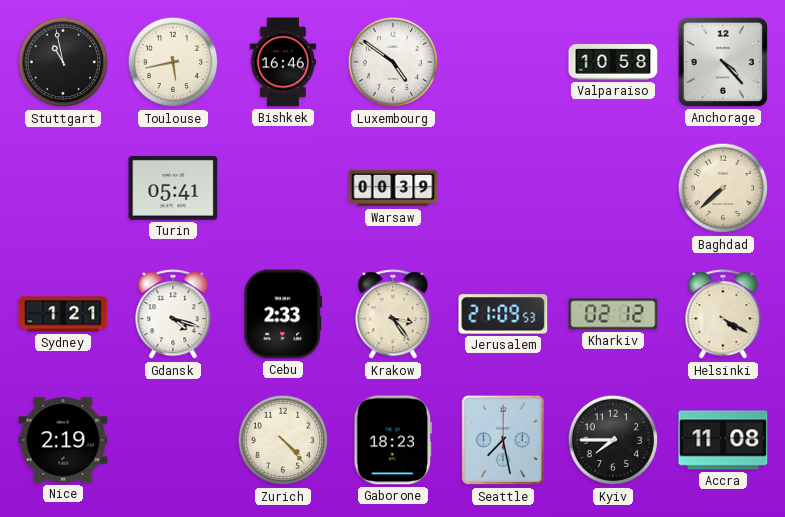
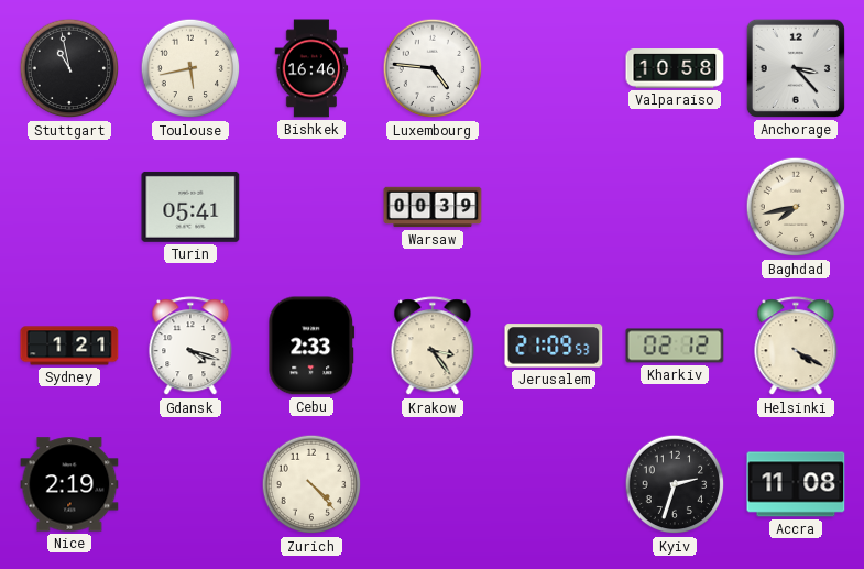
Luxembourg: 4:51 -> 4:46 (433, 68)
Anchorage: 4:23 -> 3:23 (796, 68)
Baghdad: 7:38 -> 7:43 (796, 207)
Gaborone: 18:23 -> none (392, 440)
Seattle: 7:28 -> none (503, 440)
Kyiv: 7:45 -> 2:33 (675, 484)
